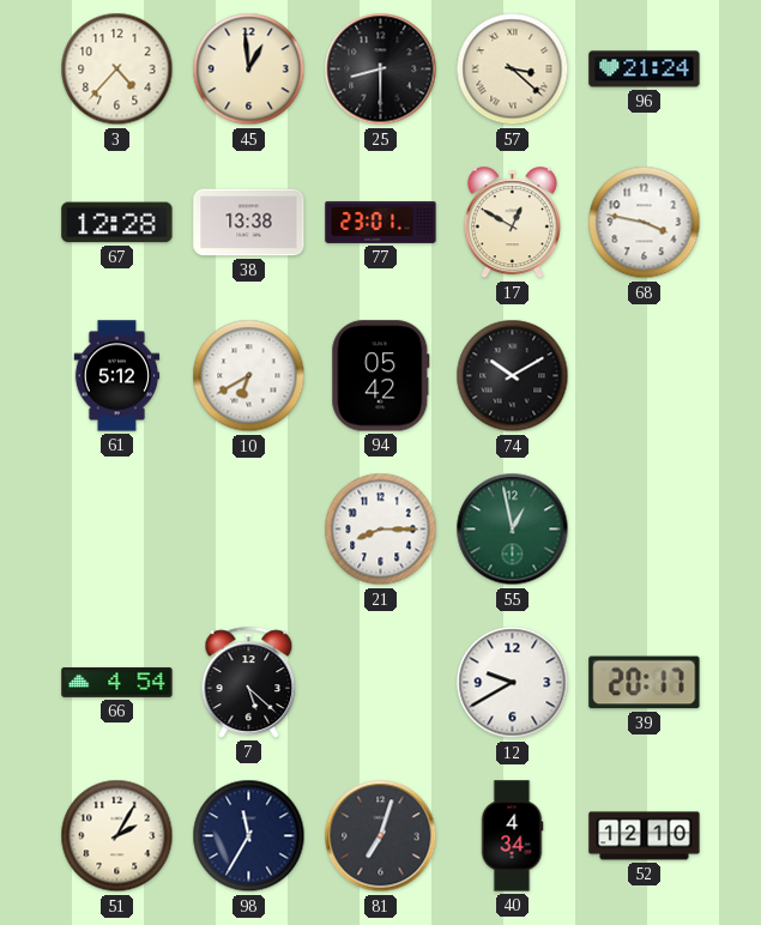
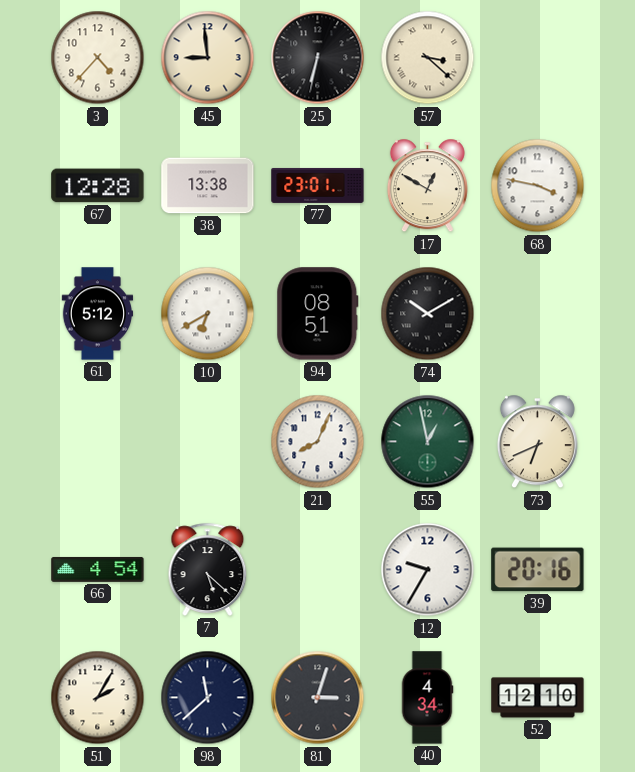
45: 12:59 -> 8:59 (208, 58)
25: 8:30 -> 6:32 (318, 58)
96: 21:24 -> none (645, 69)
94: 05:42 -> 08:51 (318, 314)
21: 8:15 -> 8:04 (318, 442)
73: none -> 6:41 (537, 442)
12: 9:40 -> 9:35 (428, 570)
39: 20:17 -> 20:16 (538, 570)
98: 11:35 -> 11:38 (208, 698)
81: 7:03 -> 3:03 (318, 698)
